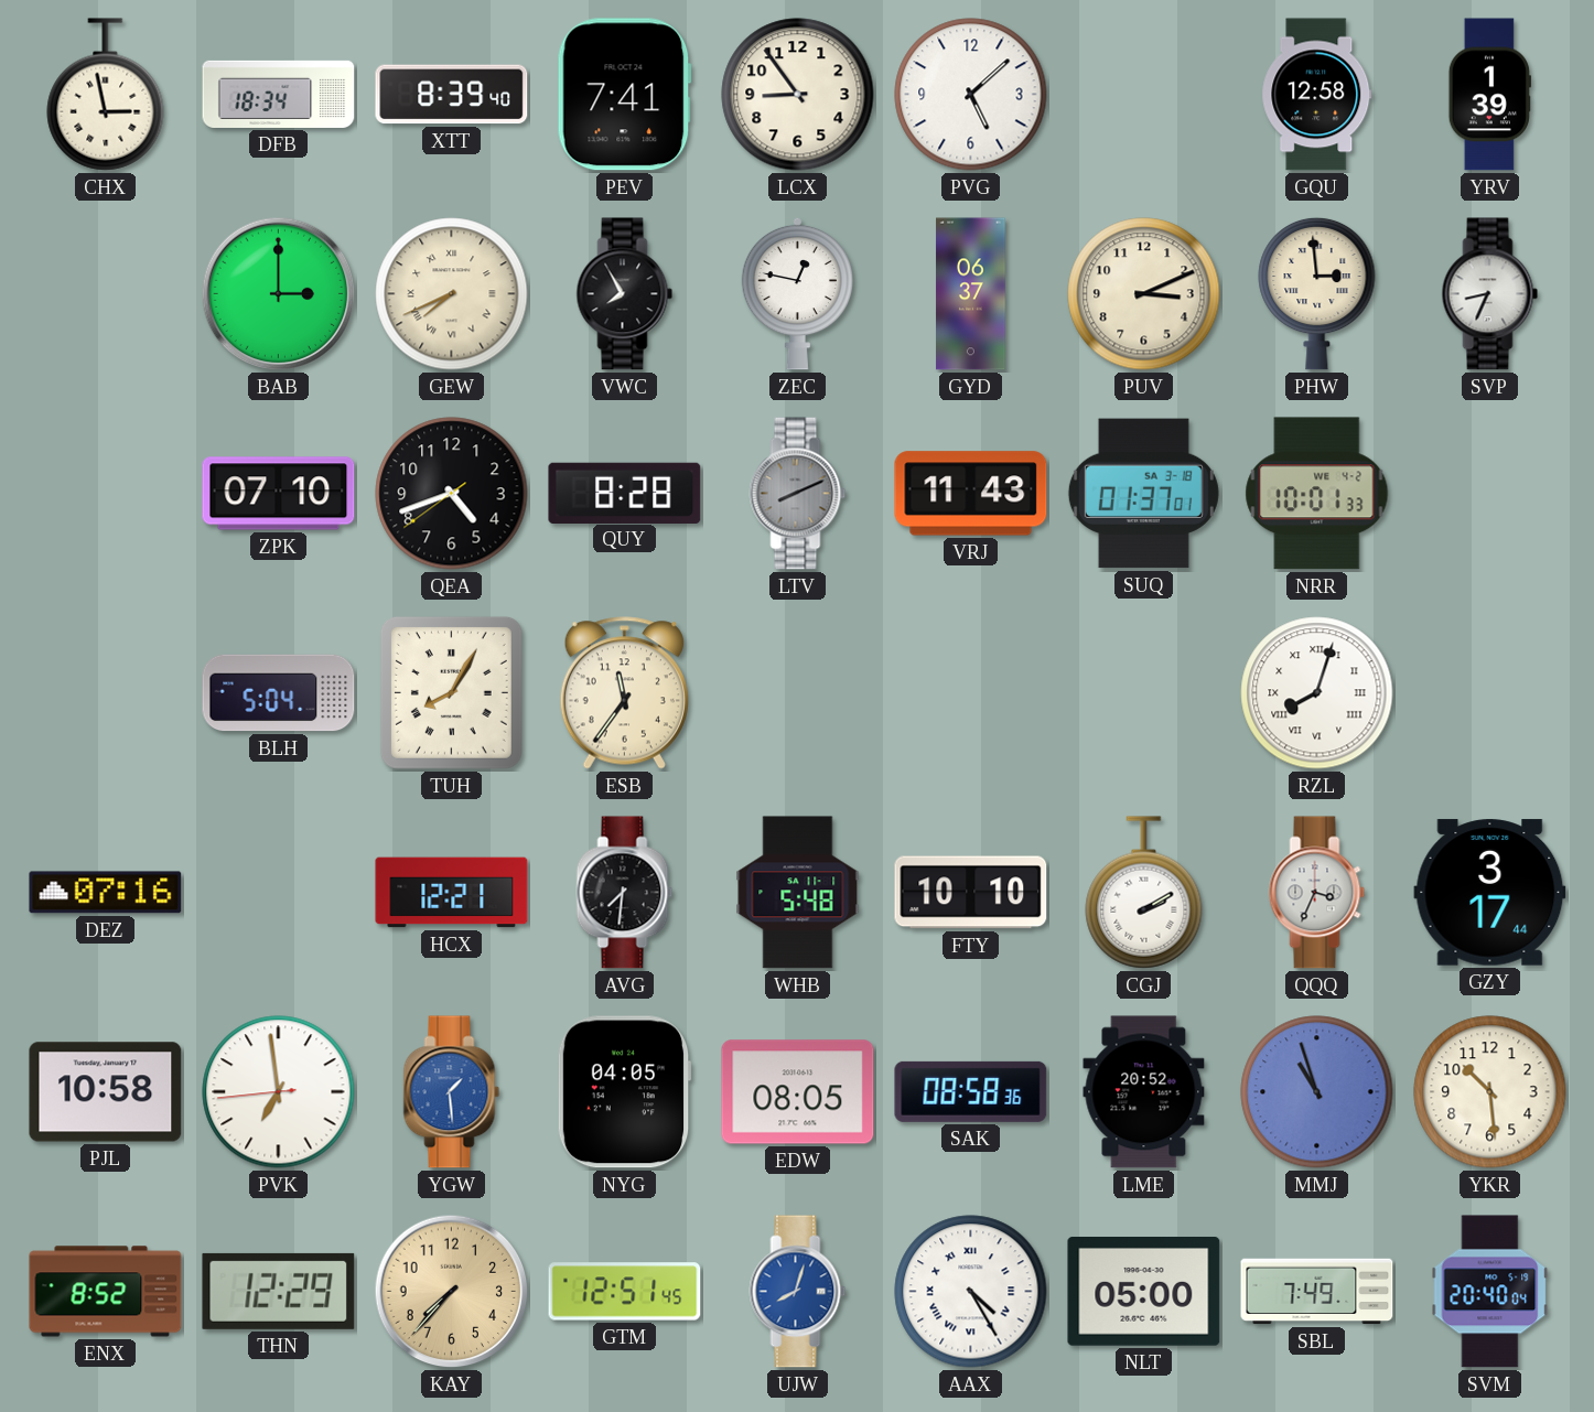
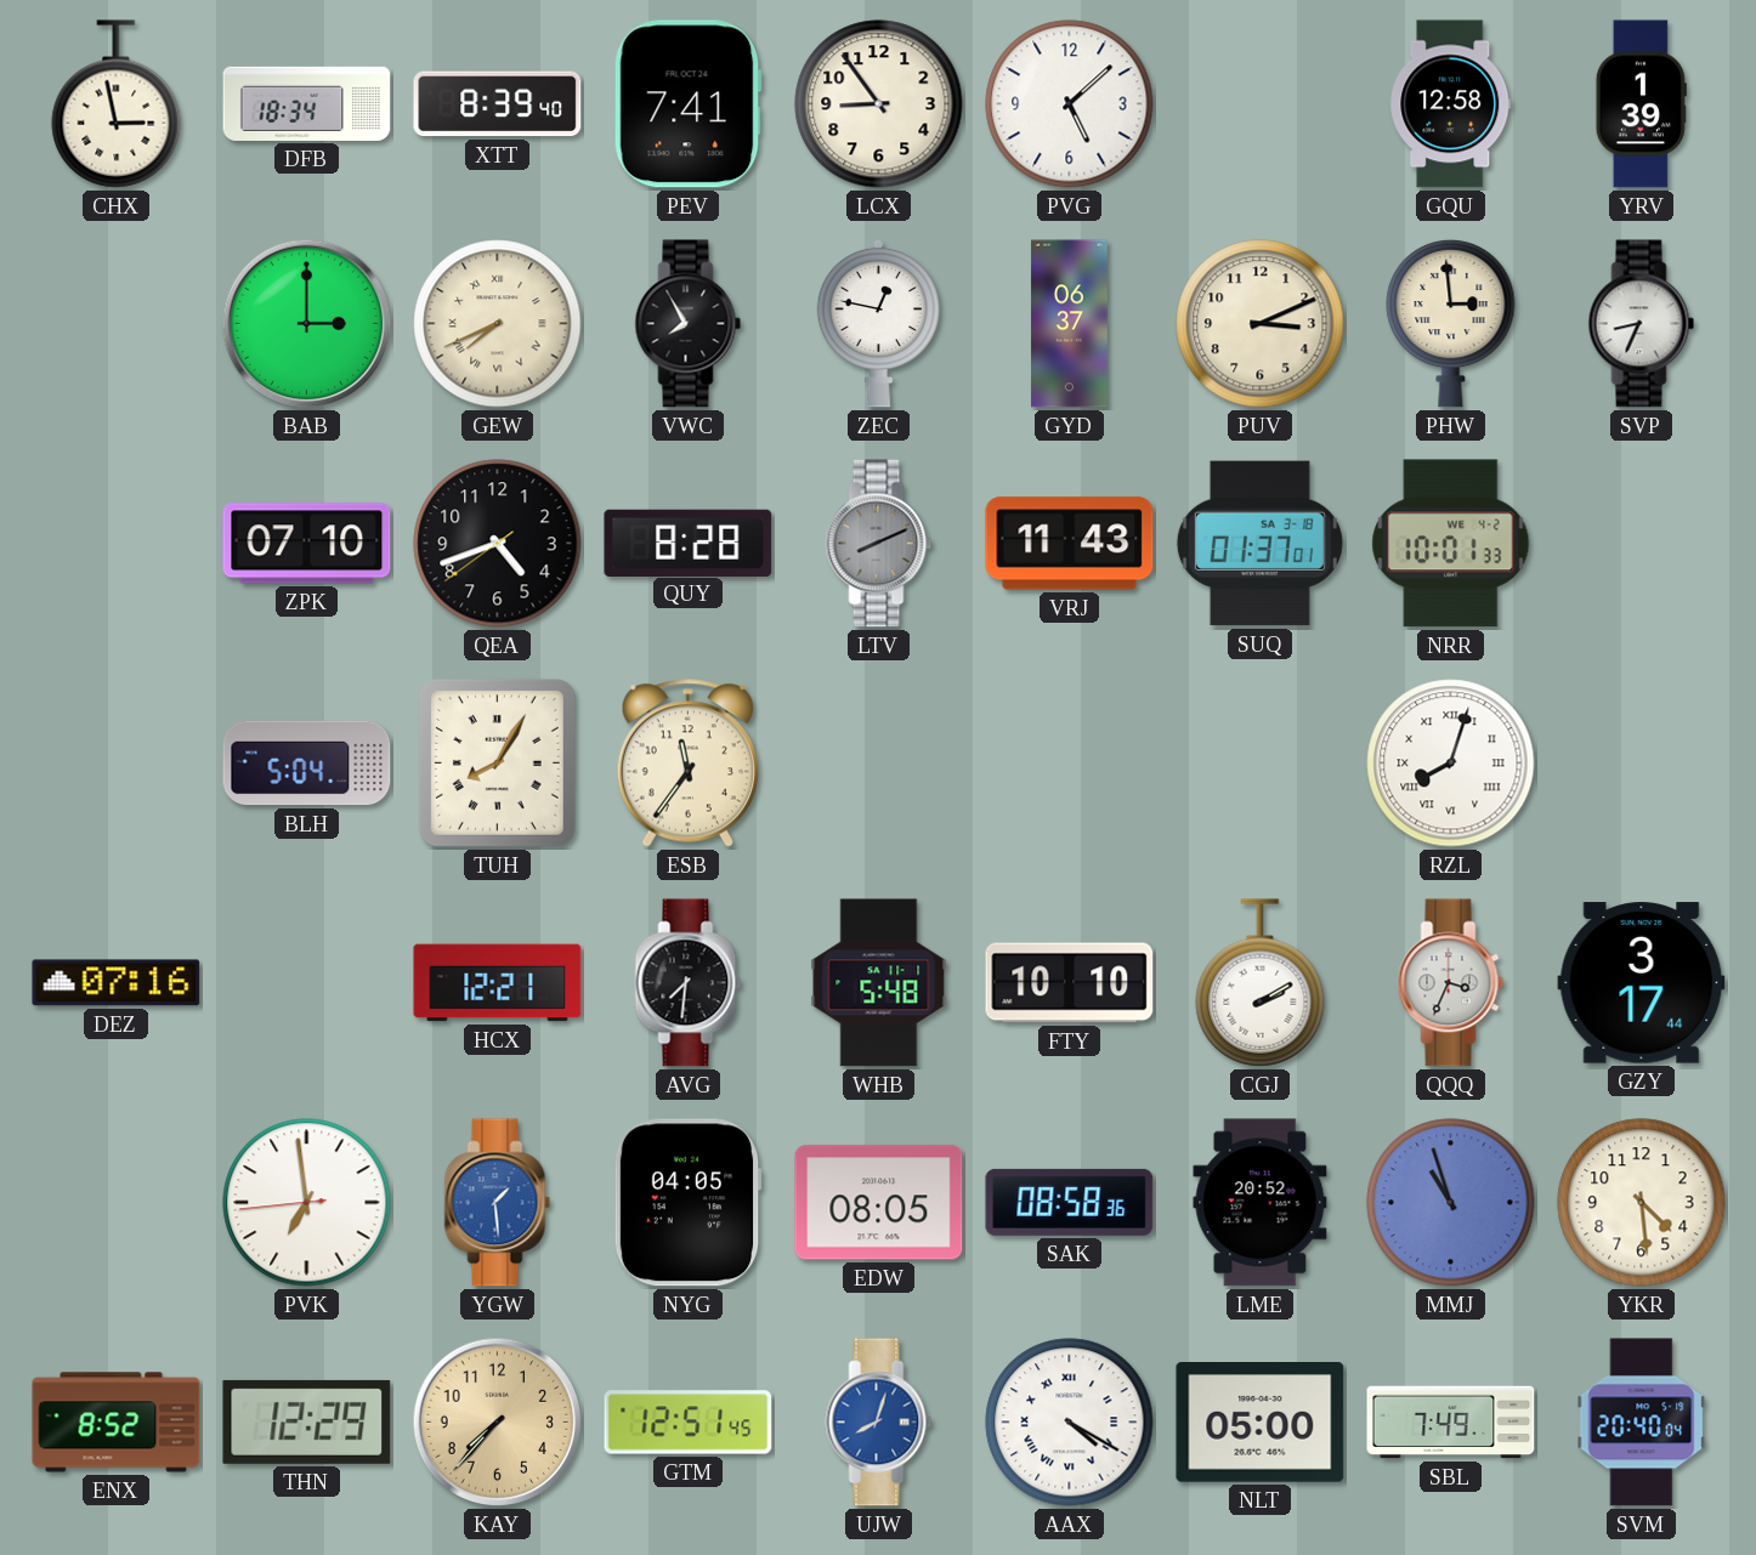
PJL: 10:58 -> none (106, 1092)
YKR: 10:29 -> 4:29 (1642, 1203)
AAX: 4:25 -> 4:20 (1070, 1423)
